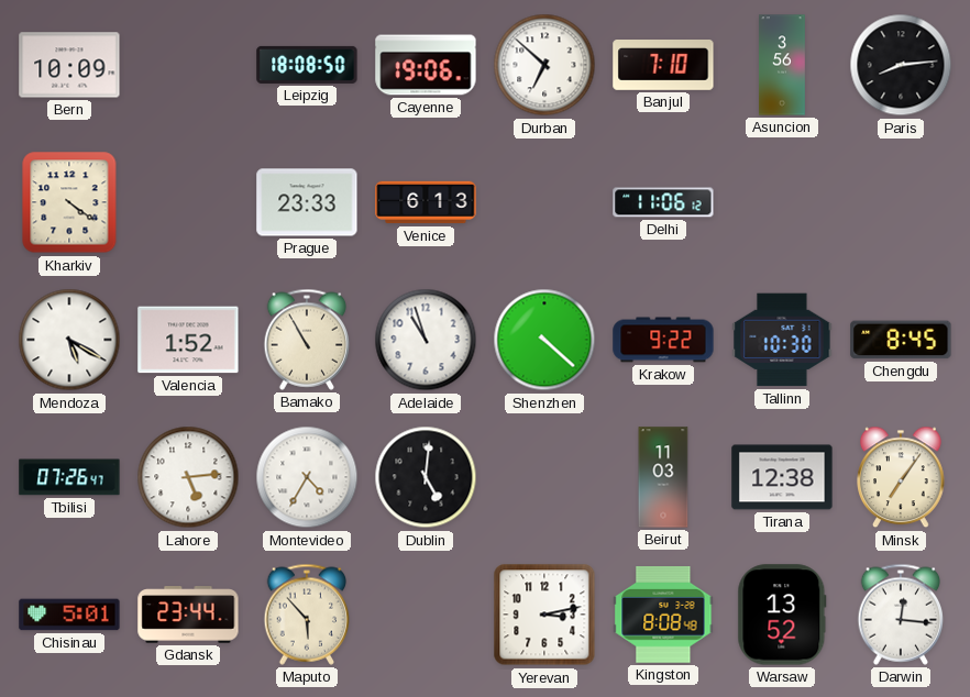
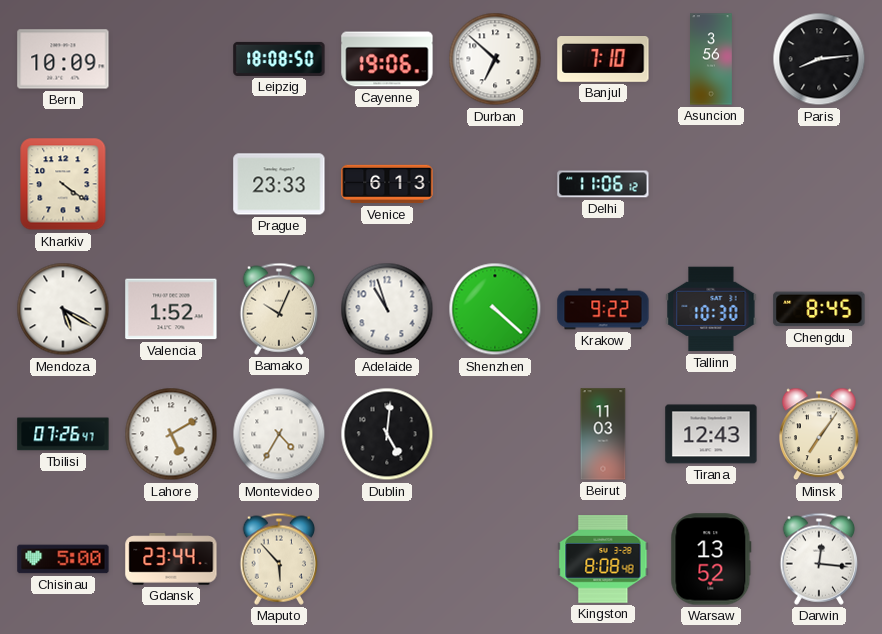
Bamako: 10:55 -> 10:04 (279, 309)
Lahore: 5:14 -> 5:10 (171, 434)
Tirana: 12:38 -> 12:43 (711, 434)
Chisinau: 5:01 -> 5:00 (63, 559)
Yerevan: 3:13 -> none (544, 615)
